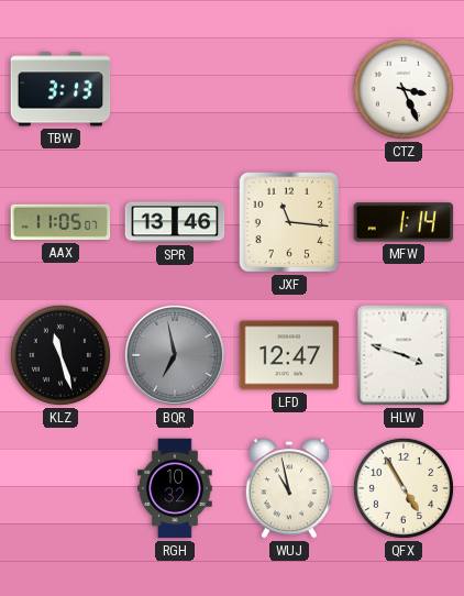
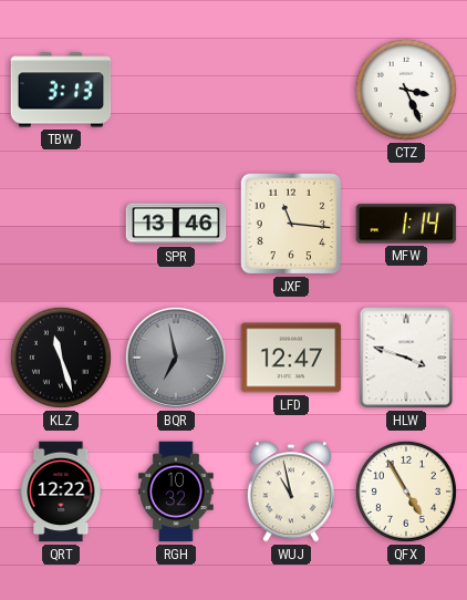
AAX: 11:05 -> none (60, 222)
QRT: none -> 12:22 (61, 492)
